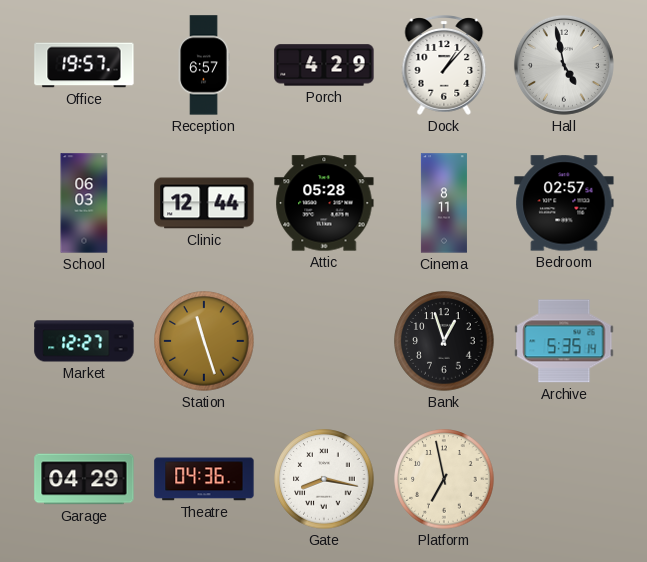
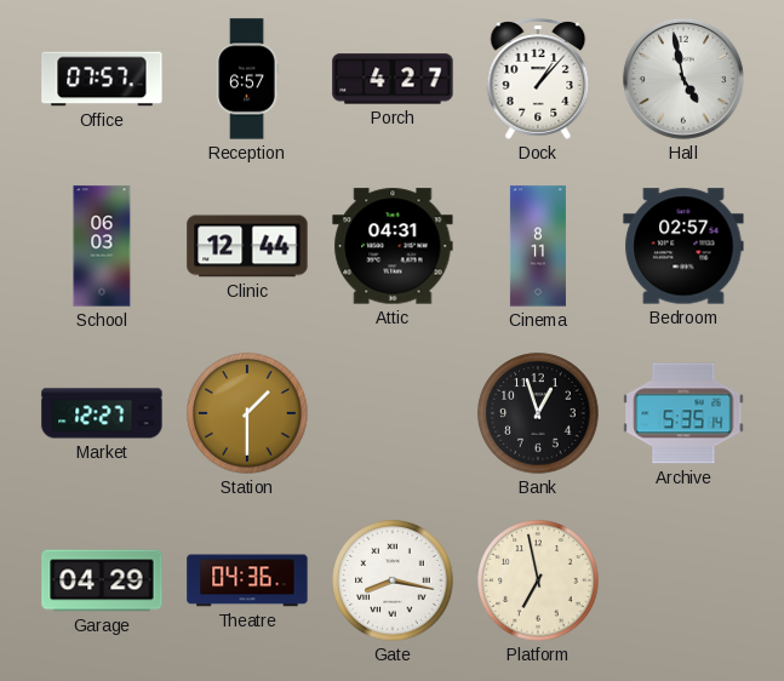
Office: 19:57 -> 07:57 (102, 79)
Porch: 4:29 -> 4:27 (393, 79)
Attic: 05:28 -> 04:31 (393, 246)
Station: 11:27 -> 1:30 (247, 413)
